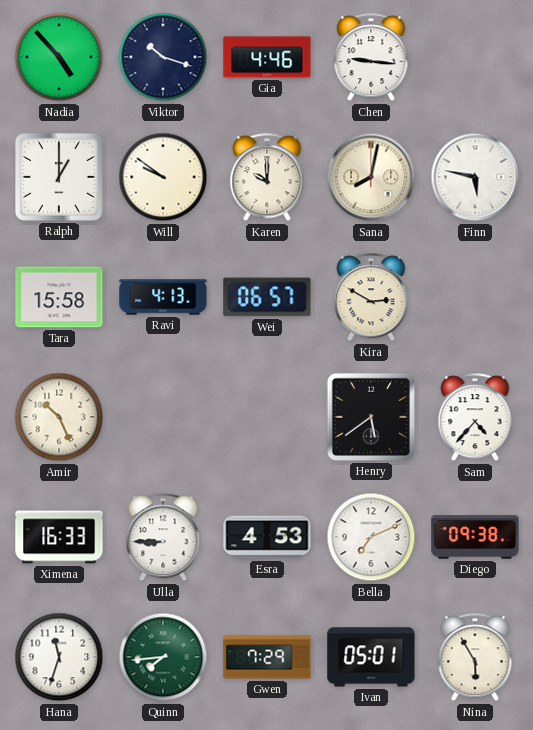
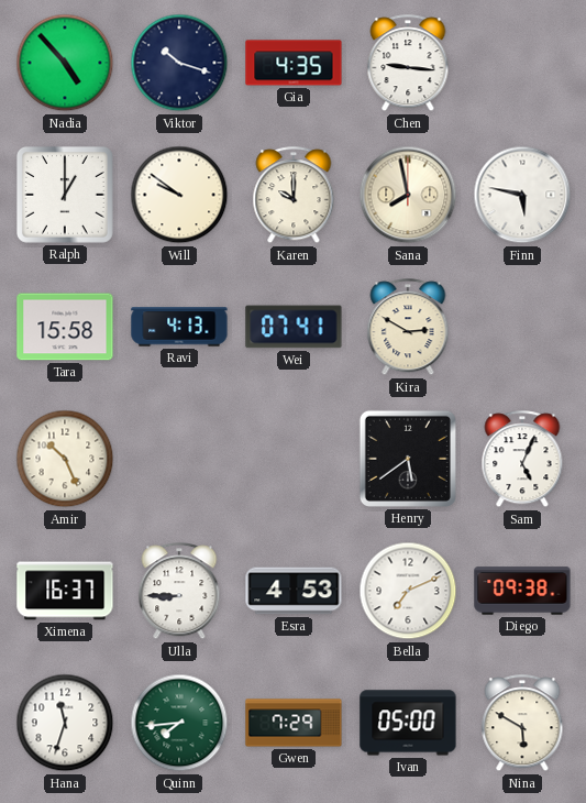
Gia: 4:46 -> 4:35 (294, 63)
Sana: 8:02 -> 7:58 (408, 195)
Wei: 06:57 -> 07:41 (294, 327)
Sam: 4:37 -> 5:04 (522, 460)
Ximena: 16:33 -> 16:37 (65, 591)
Ivan: 05:01 -> 05:00 (408, 723)
Nina: 5:55 -> 5:50 (522, 724)
